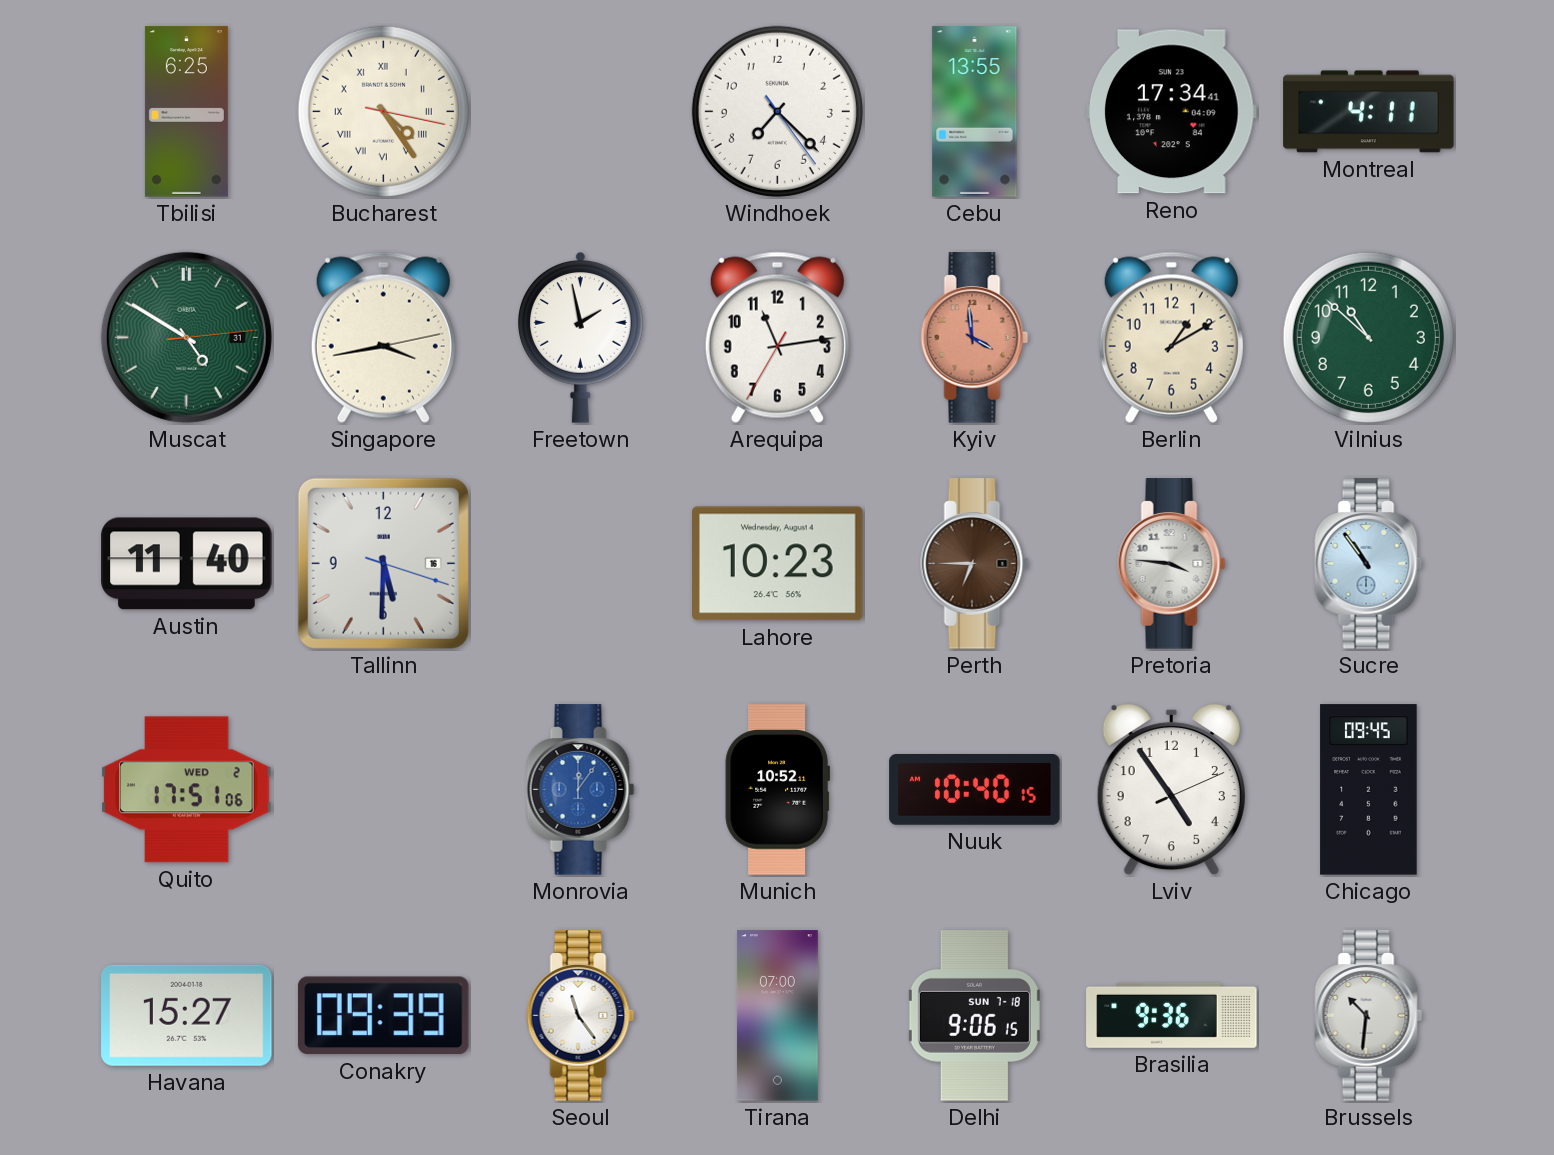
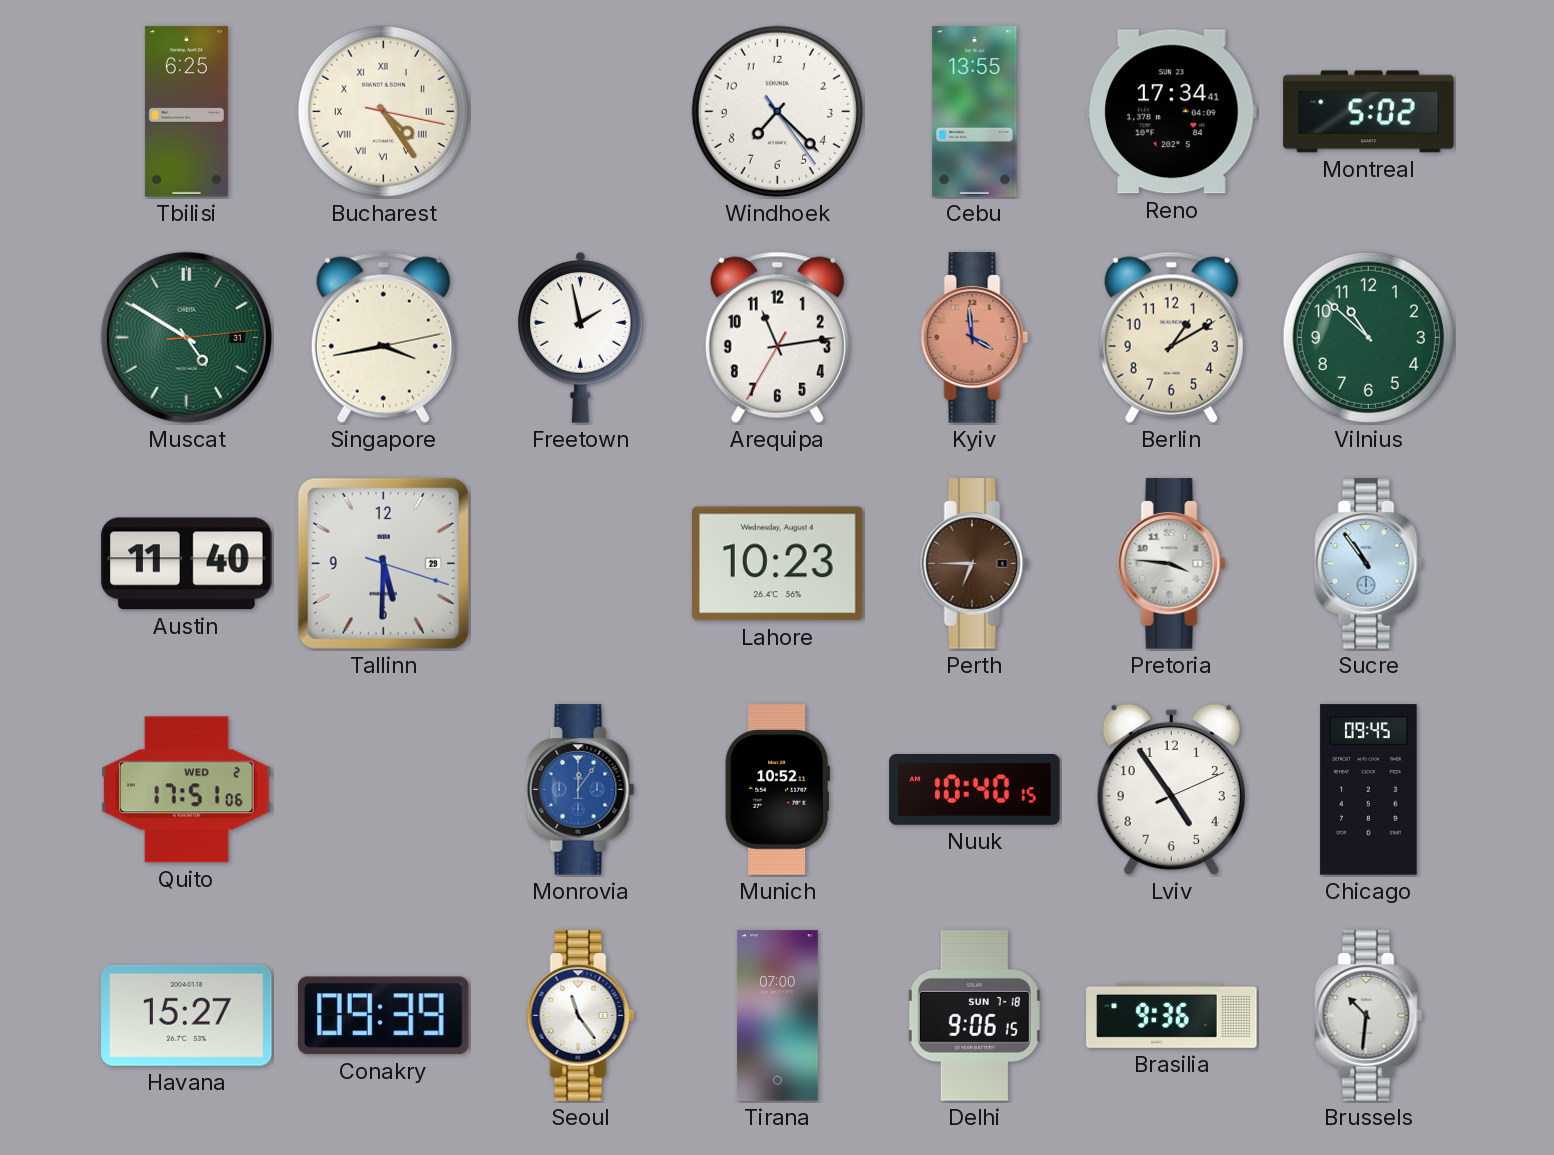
Montreal: 4:11 -> 5:02 (1369, 112)
Tallinn date: 16 -> 29 (383, 563)
